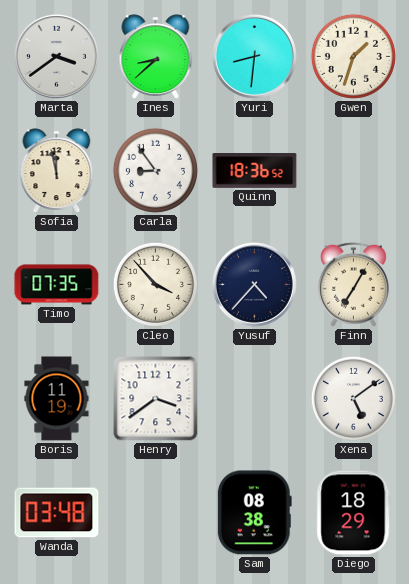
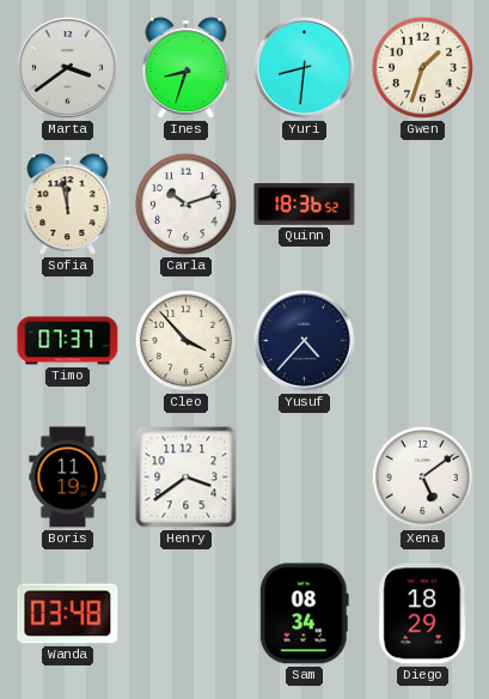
Ines: 8:38 -> 8:33 (187, 68)
Carla: 8:54 -> 10:12 (185, 203)
Timo: 07:35 -> 07:37 (68, 341)
Finn: 7:05 -> none (353, 284)
Sam: 08:38 -> 08:34 (304, 614)
